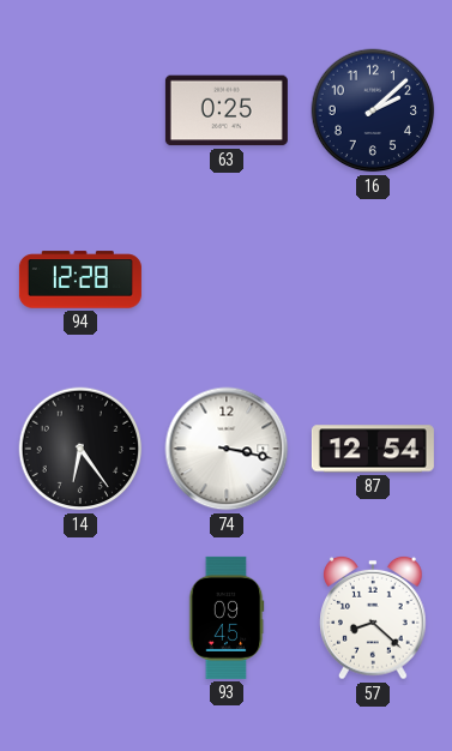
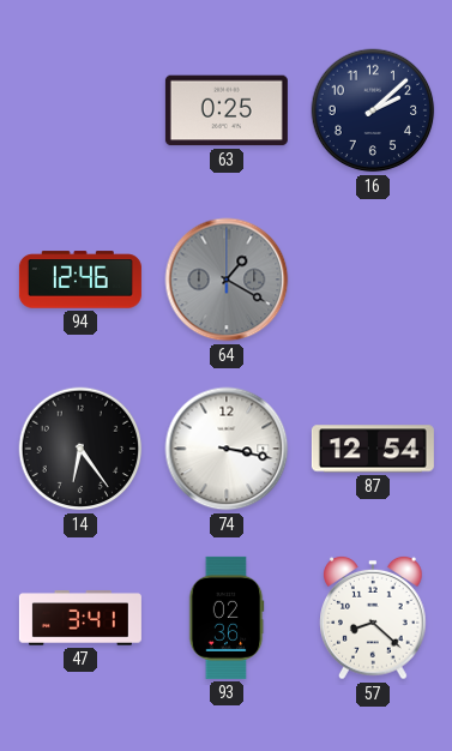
94: 12:28 -> 12:46 (80, 280)
64: none -> 1:20 (227, 280)
47: none -> 3:41 (80, 618)
93: 09:45 -> 02:36 (227, 618)
